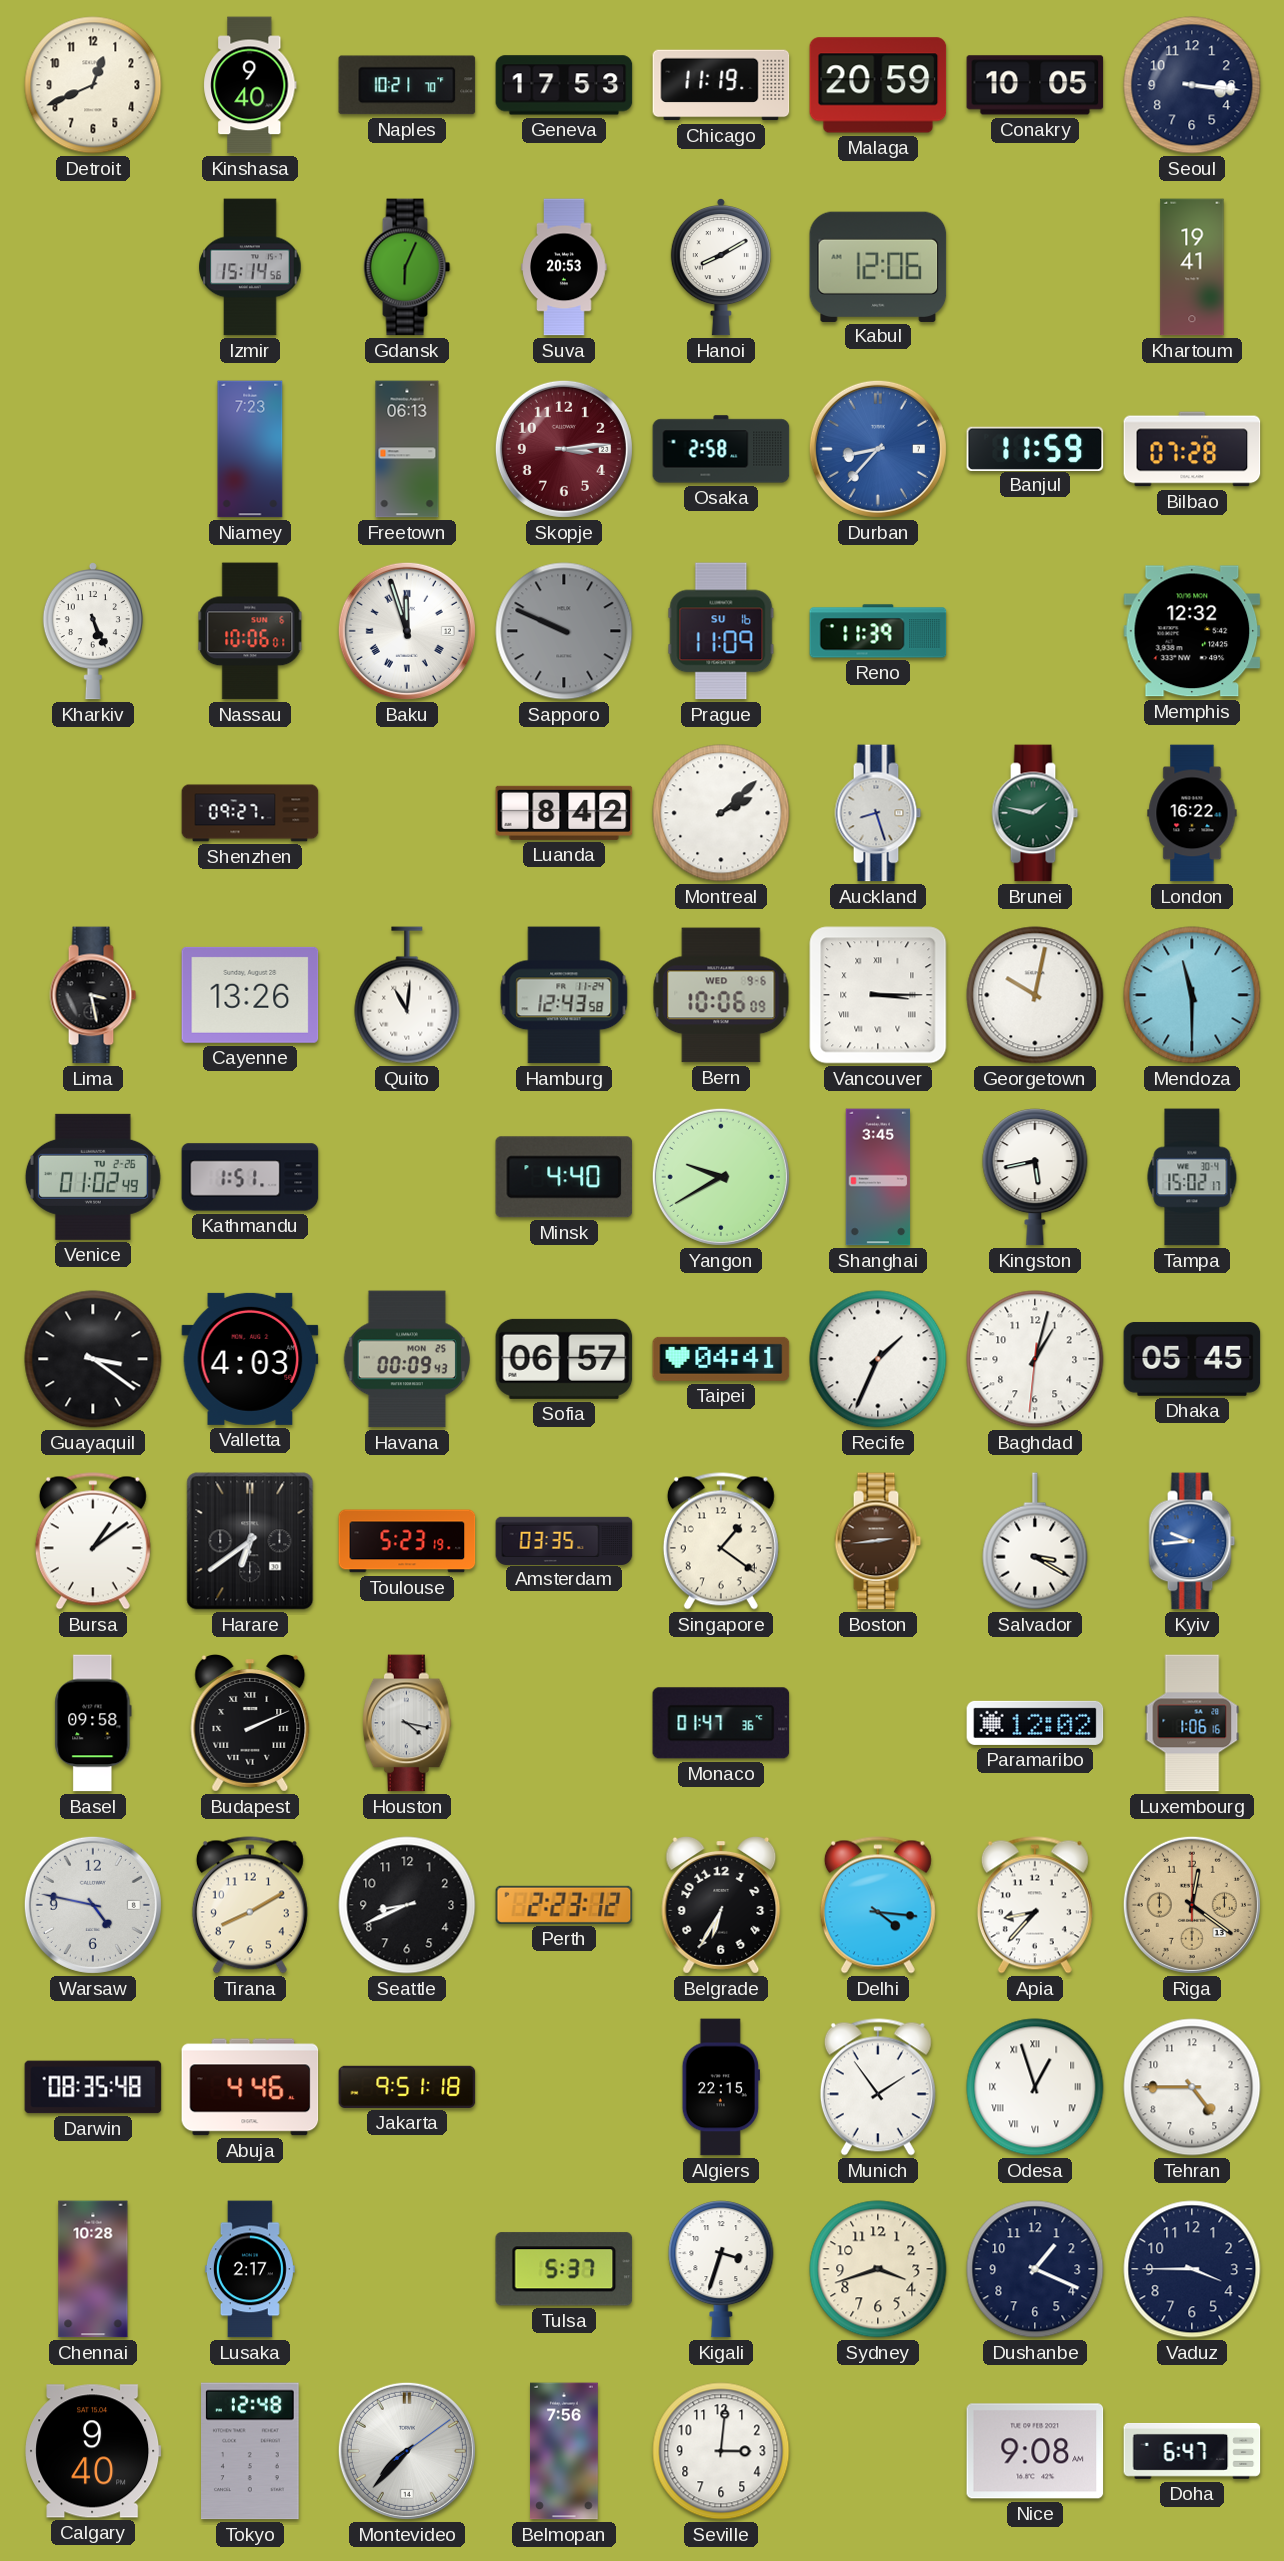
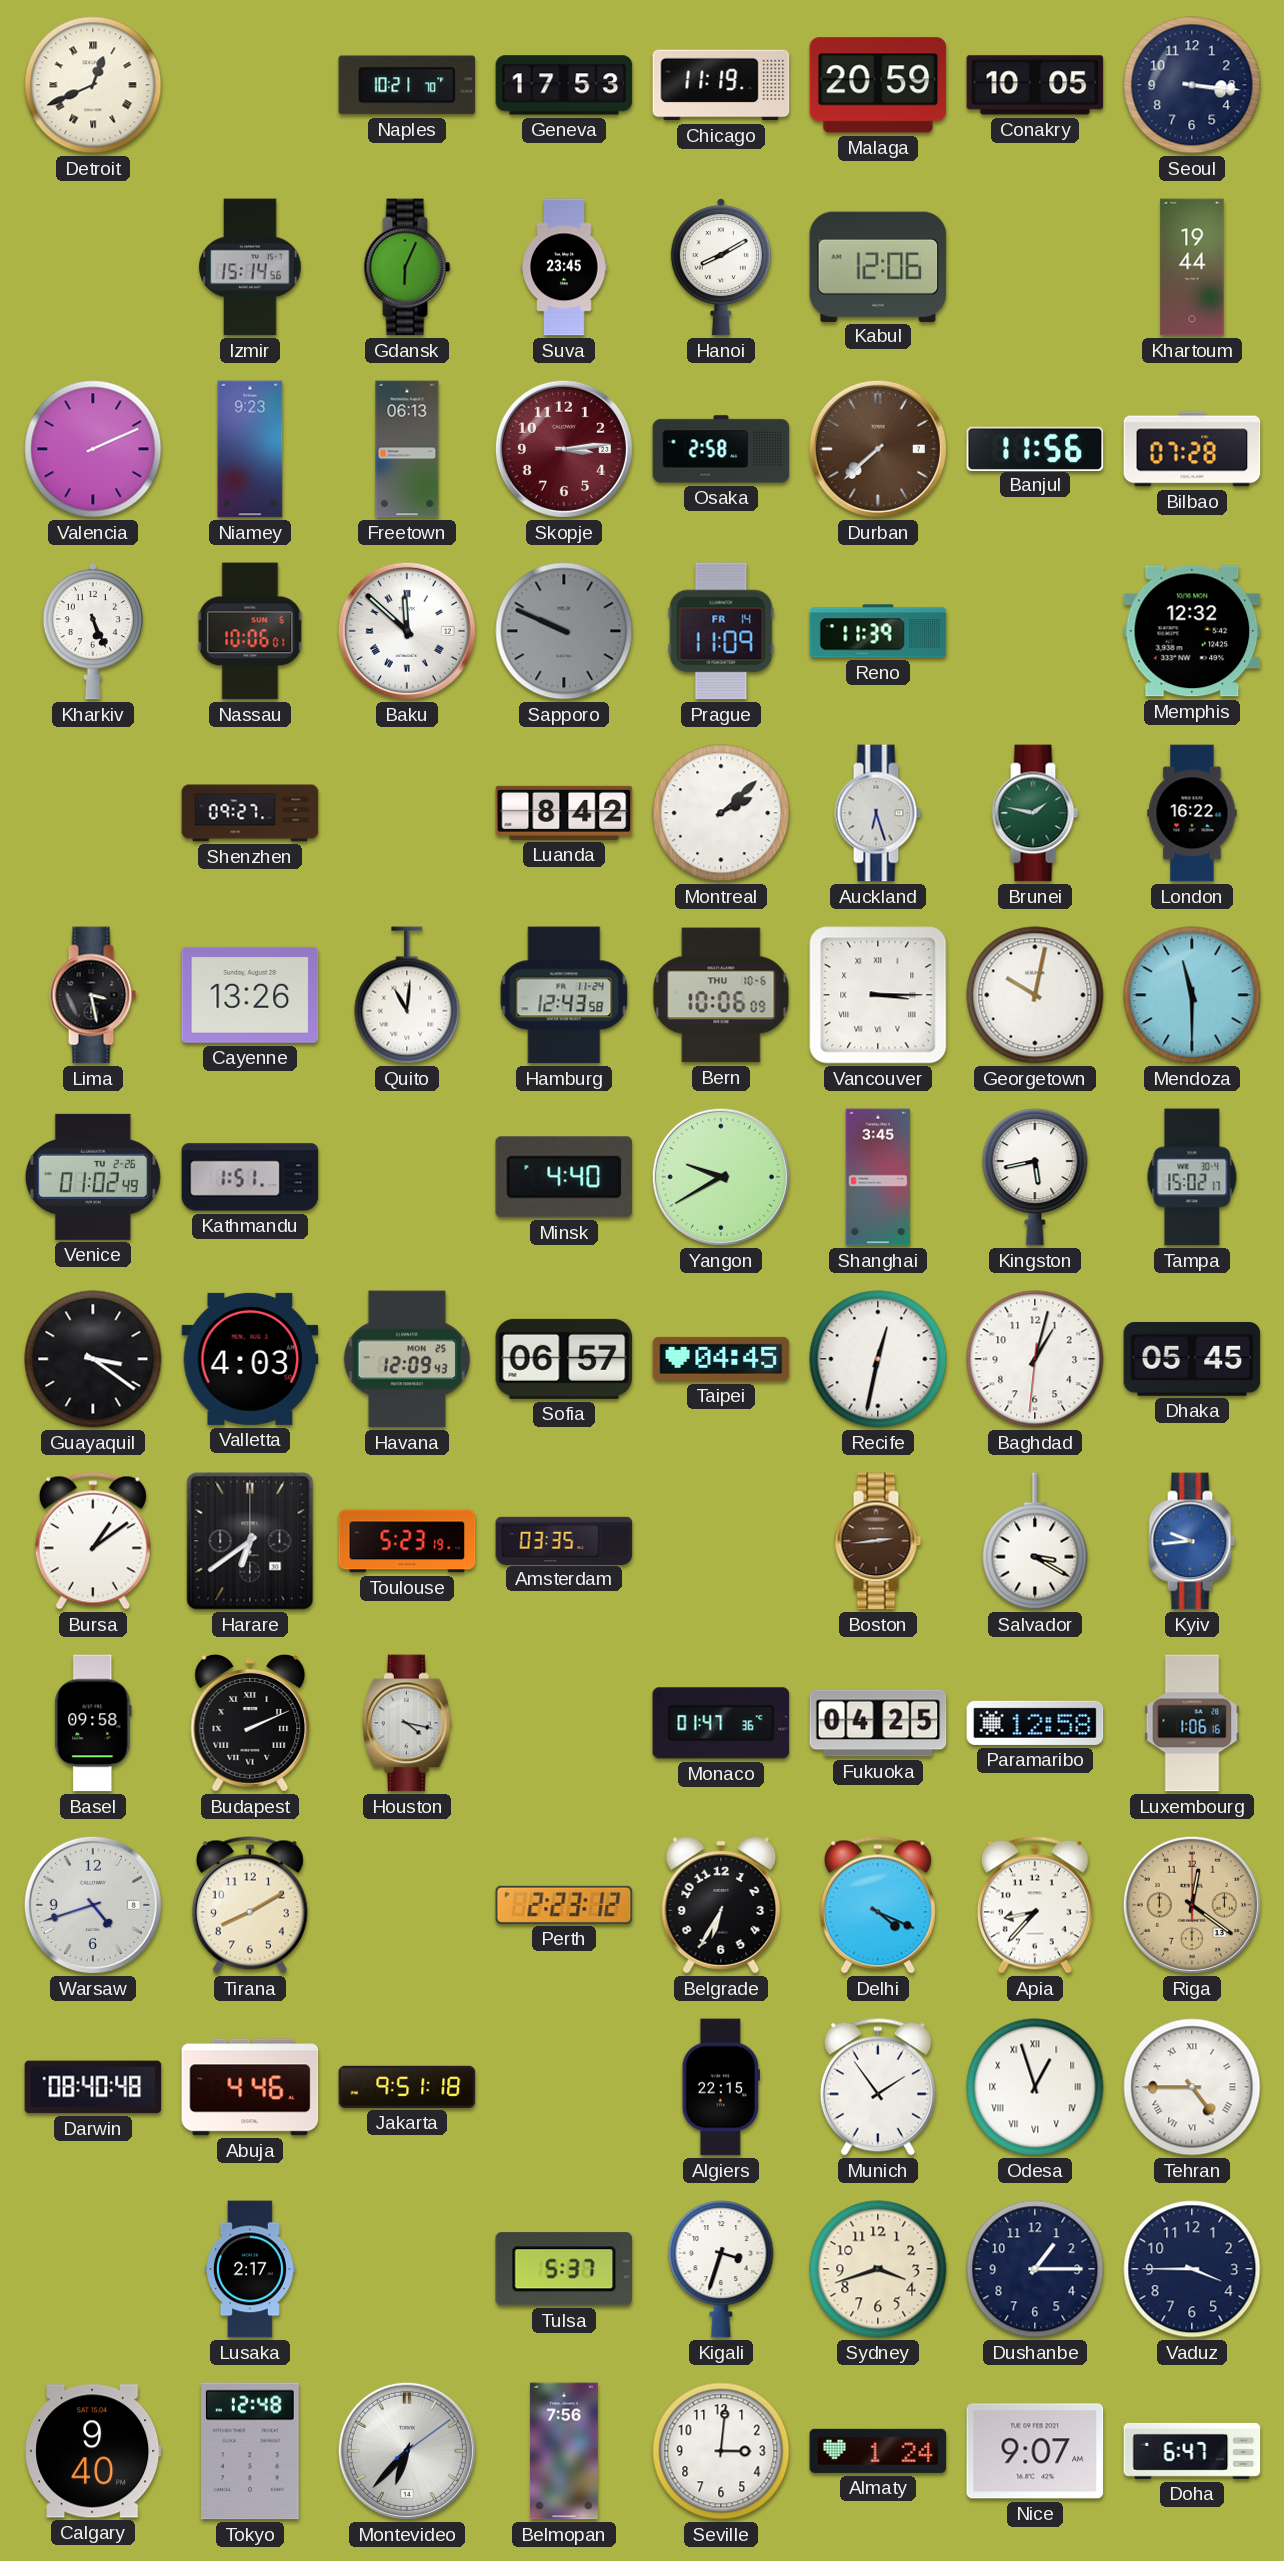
Detroit numerals: Arabic -> Roman (93, 85)
Kinshasa: 9:40 -> none (250, 85)
Suva: 20:53 -> 23:45 (564, 267)
Khartoum: 19:41 -> 19:44 (1192, 267)
Valencia: none -> 2:11 (93, 449)
Niamey: 7:23 -> 9:23 (250, 449)
Durban: 8:37 -> 7:38 (878, 449)
Durban dial: blue -> brown (878, 449)
Banjul: 11:59 -> 11:56 (1035, 448)
Baku: 11:57 -> 11:52 (407, 631)
Prague date: SU 16 -> FR 14 (721, 631)
Auckland: 8:27 -> 6:27 (878, 813)
Bern date: WED 9-6 -> THU 10-6 (721, 995)
Havana: 00:09 -> 12:09 (407, 1359)
Taipei: 04:41 -> 04:45 (721, 1359)
Recife: 1:34 -> 12:32 (878, 1359)
Singapore: 1:21 -> none (721, 1541)
Fukuoka: none -> 04:25 (878, 1723)
Paramaribo: 12:02 -> 12:58 (1035, 1723)
Warsaw: 4:47 -> 4:42 (93, 1905)
Seattle: 8:41 -> none (407, 1905)
Delhi: 4:16 -> 4:19 (878, 1905)
Darwin: 08:35 -> 08:40 (93, 2087)
Tehran numerals: Arabic -> Roman (1192, 2087)
Chennai: 10:28 -> none (93, 2269)
Dushanbe: 1:19 -> 1:15 (1035, 2269)
Montevideo: 7:37 -> 6:37 (407, 2451)
Almaty: none -> 1:24 (878, 2451)
Nice: 9:08 -> 9:07 (1035, 2451)
